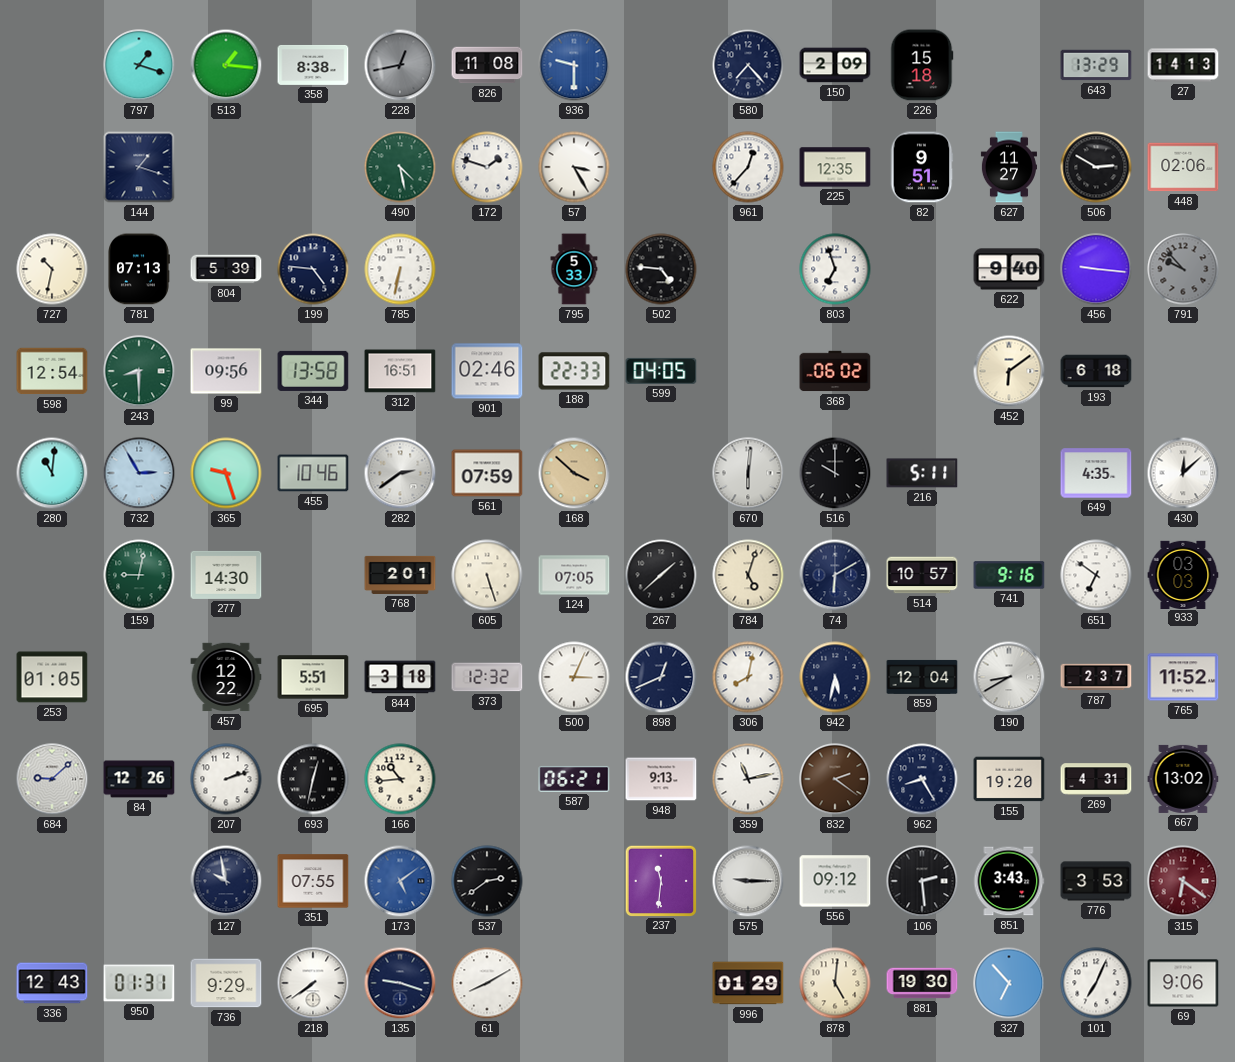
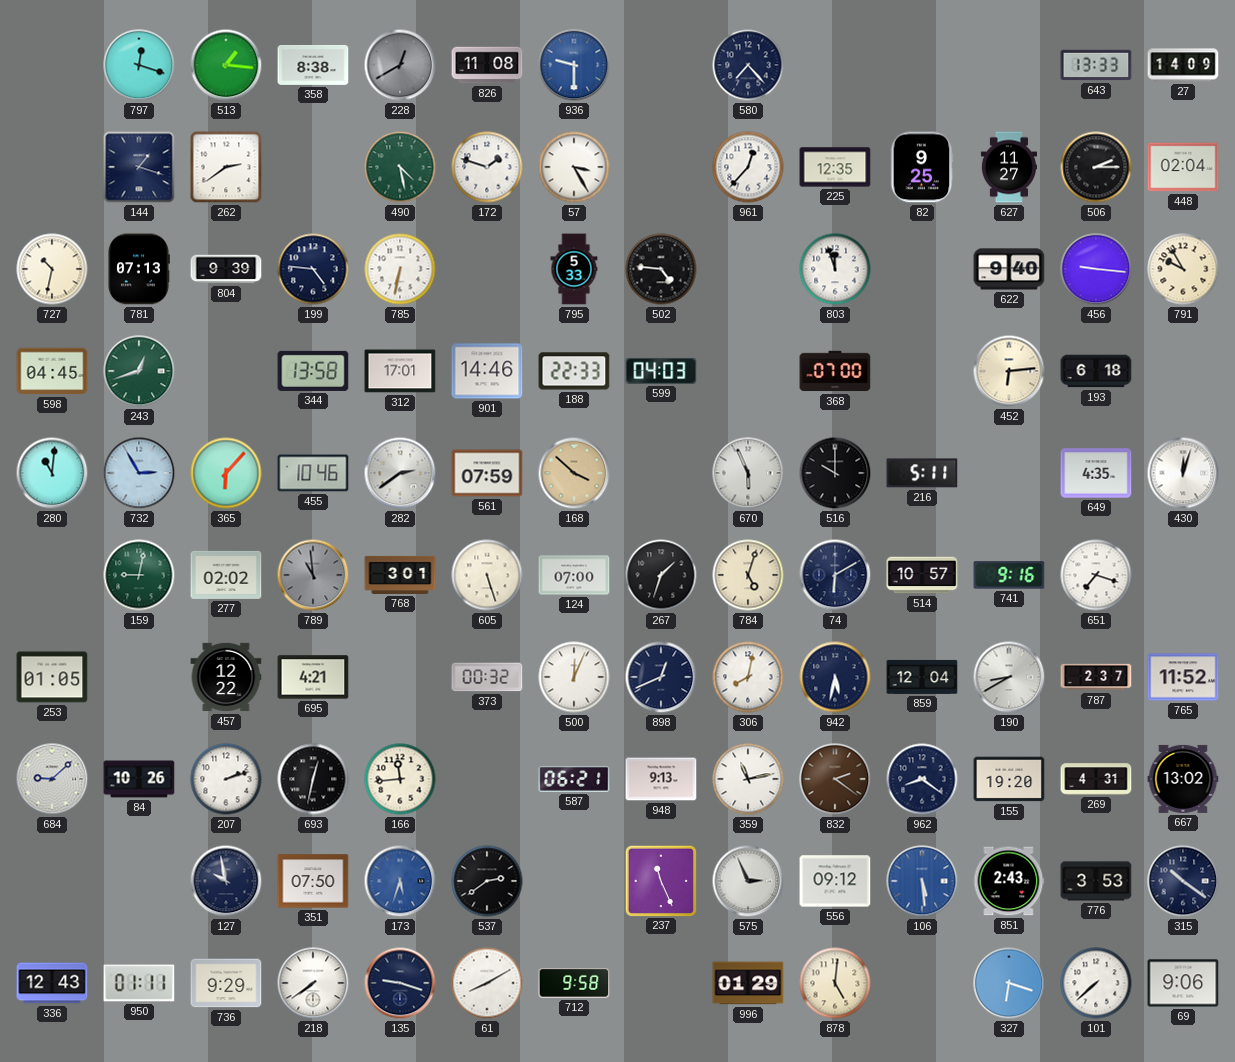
797: 1:18 -> 12:18 (139, 65)
228: 12:43 -> 12:40 (400, 65)
150: 2:09 -> none (835, 65)
226: 15:18 -> none (922, 65)
643: 13:29 -> 13:33 (1096, 65)
27: 14:13 -> 14:09 (1183, 65)
262: none -> 2:39 (226, 167)
82: 9:51 -> 9:25 (922, 167)
506: 2:50 -> 2:15 (1096, 167)
448: 02:06 -> 02:04 (1183, 167)
804: 5:39 -> 9:39 (226, 269)
803: 6:57 -> 11:57 (835, 269)
791: 9:53 -> 9:55 (1183, 269)
791 dial: grey -> cream (1183, 269)
598: 12:54 -> 04:45 (52, 371)
243: 8:30 -> 12:42 (139, 371)
99: 09:56 -> none (226, 371)
312: 16:51 -> 17:01 (400, 371)
901: 02:46 -> 14:46 (487, 371)
599: 04:05 -> 04:03 (661, 371)
368: 06:02 -> 07:00 (835, 371)
452: 6:09 -> 6:14 (1009, 371)
365: 9:27 -> 6:07 (226, 473)
670: 6:01 -> 5:56 (748, 473)
430: 12:08 -> 12:03 (1183, 473)
277: 14:30 -> 02:02 (226, 575)
789: none -> 10:59 (313, 575)
768: 2:01 -> 3:01 (400, 575)
124: 07:05 -> 07:00 (574, 575)
267: 1:38 -> 1:33 (661, 575)
651: 6:51 -> 7:18 (1096, 575)
933: 03:03 -> none (1183, 574)
695: 5:51 -> 4:21 (313, 677)
844: 3:18 -> none (400, 677)
373: 12:32 -> 00:32 (487, 677)
500: 3:04 -> 12:04 (574, 677)
84: 12:26 -> 10:26 (139, 779)
166: 10:44 -> 11:44 (400, 779)
962: 8:25 -> 8:21 (922, 779)
351: 07:55 -> 07:50 (313, 881)
173: 5:09 -> 5:33 (400, 881)
237: 11:31 -> 11:26 (660, 880)
575: 9:15 -> 2:56 (748, 881)
106: 2:29 -> 5:29 (922, 881)
106 dial: black -> blue (922, 881)
851: 3:43 -> 2:43 (1009, 881)
315: 6:21 -> 10:21 (1183, 881)
315 dial: burgundy -> navy (1183, 881)
950: 01:31 -> 01:11 (139, 983)
712: none -> 9:58 (574, 983)
881: 19:30 -> none (922, 983)
327: 6:53 -> 6:18 (1009, 983)
101: 7:04 -> 7:38 (1096, 983)
